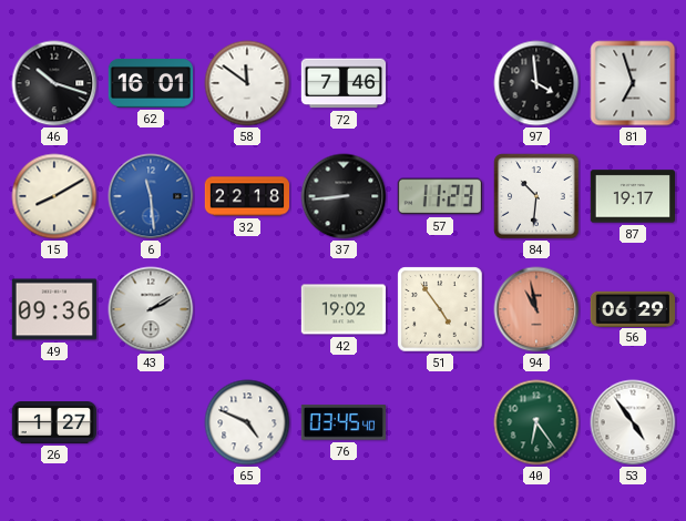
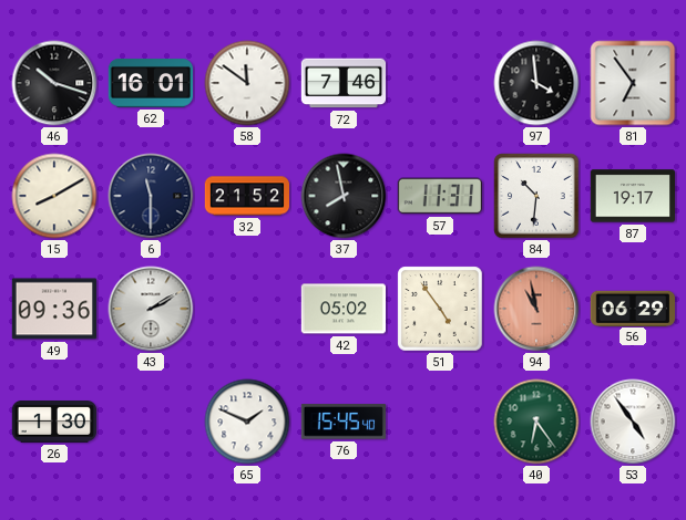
81: 6:57 -> 6:54 (633, 83)
6: 11:29 -> 11:30 (151, 196)
6 dial: blue -> navy (151, 196)
32: 22:18 -> 21:52 (247, 196)
37: 8:44 -> 7:58 (344, 196)
57: 11:23 -> 11:31 (439, 196)
42: 19:02 -> 05:02 (342, 309)
26: 1:27 -> 1:30 (54, 423)
65: 4:49 -> 1:49 (247, 422)
76: 03:45 -> 15:45 (342, 422)
